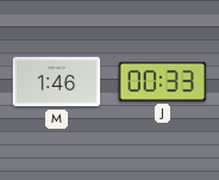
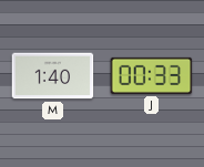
M: 1:46 -> 1:40 (53, 76)
